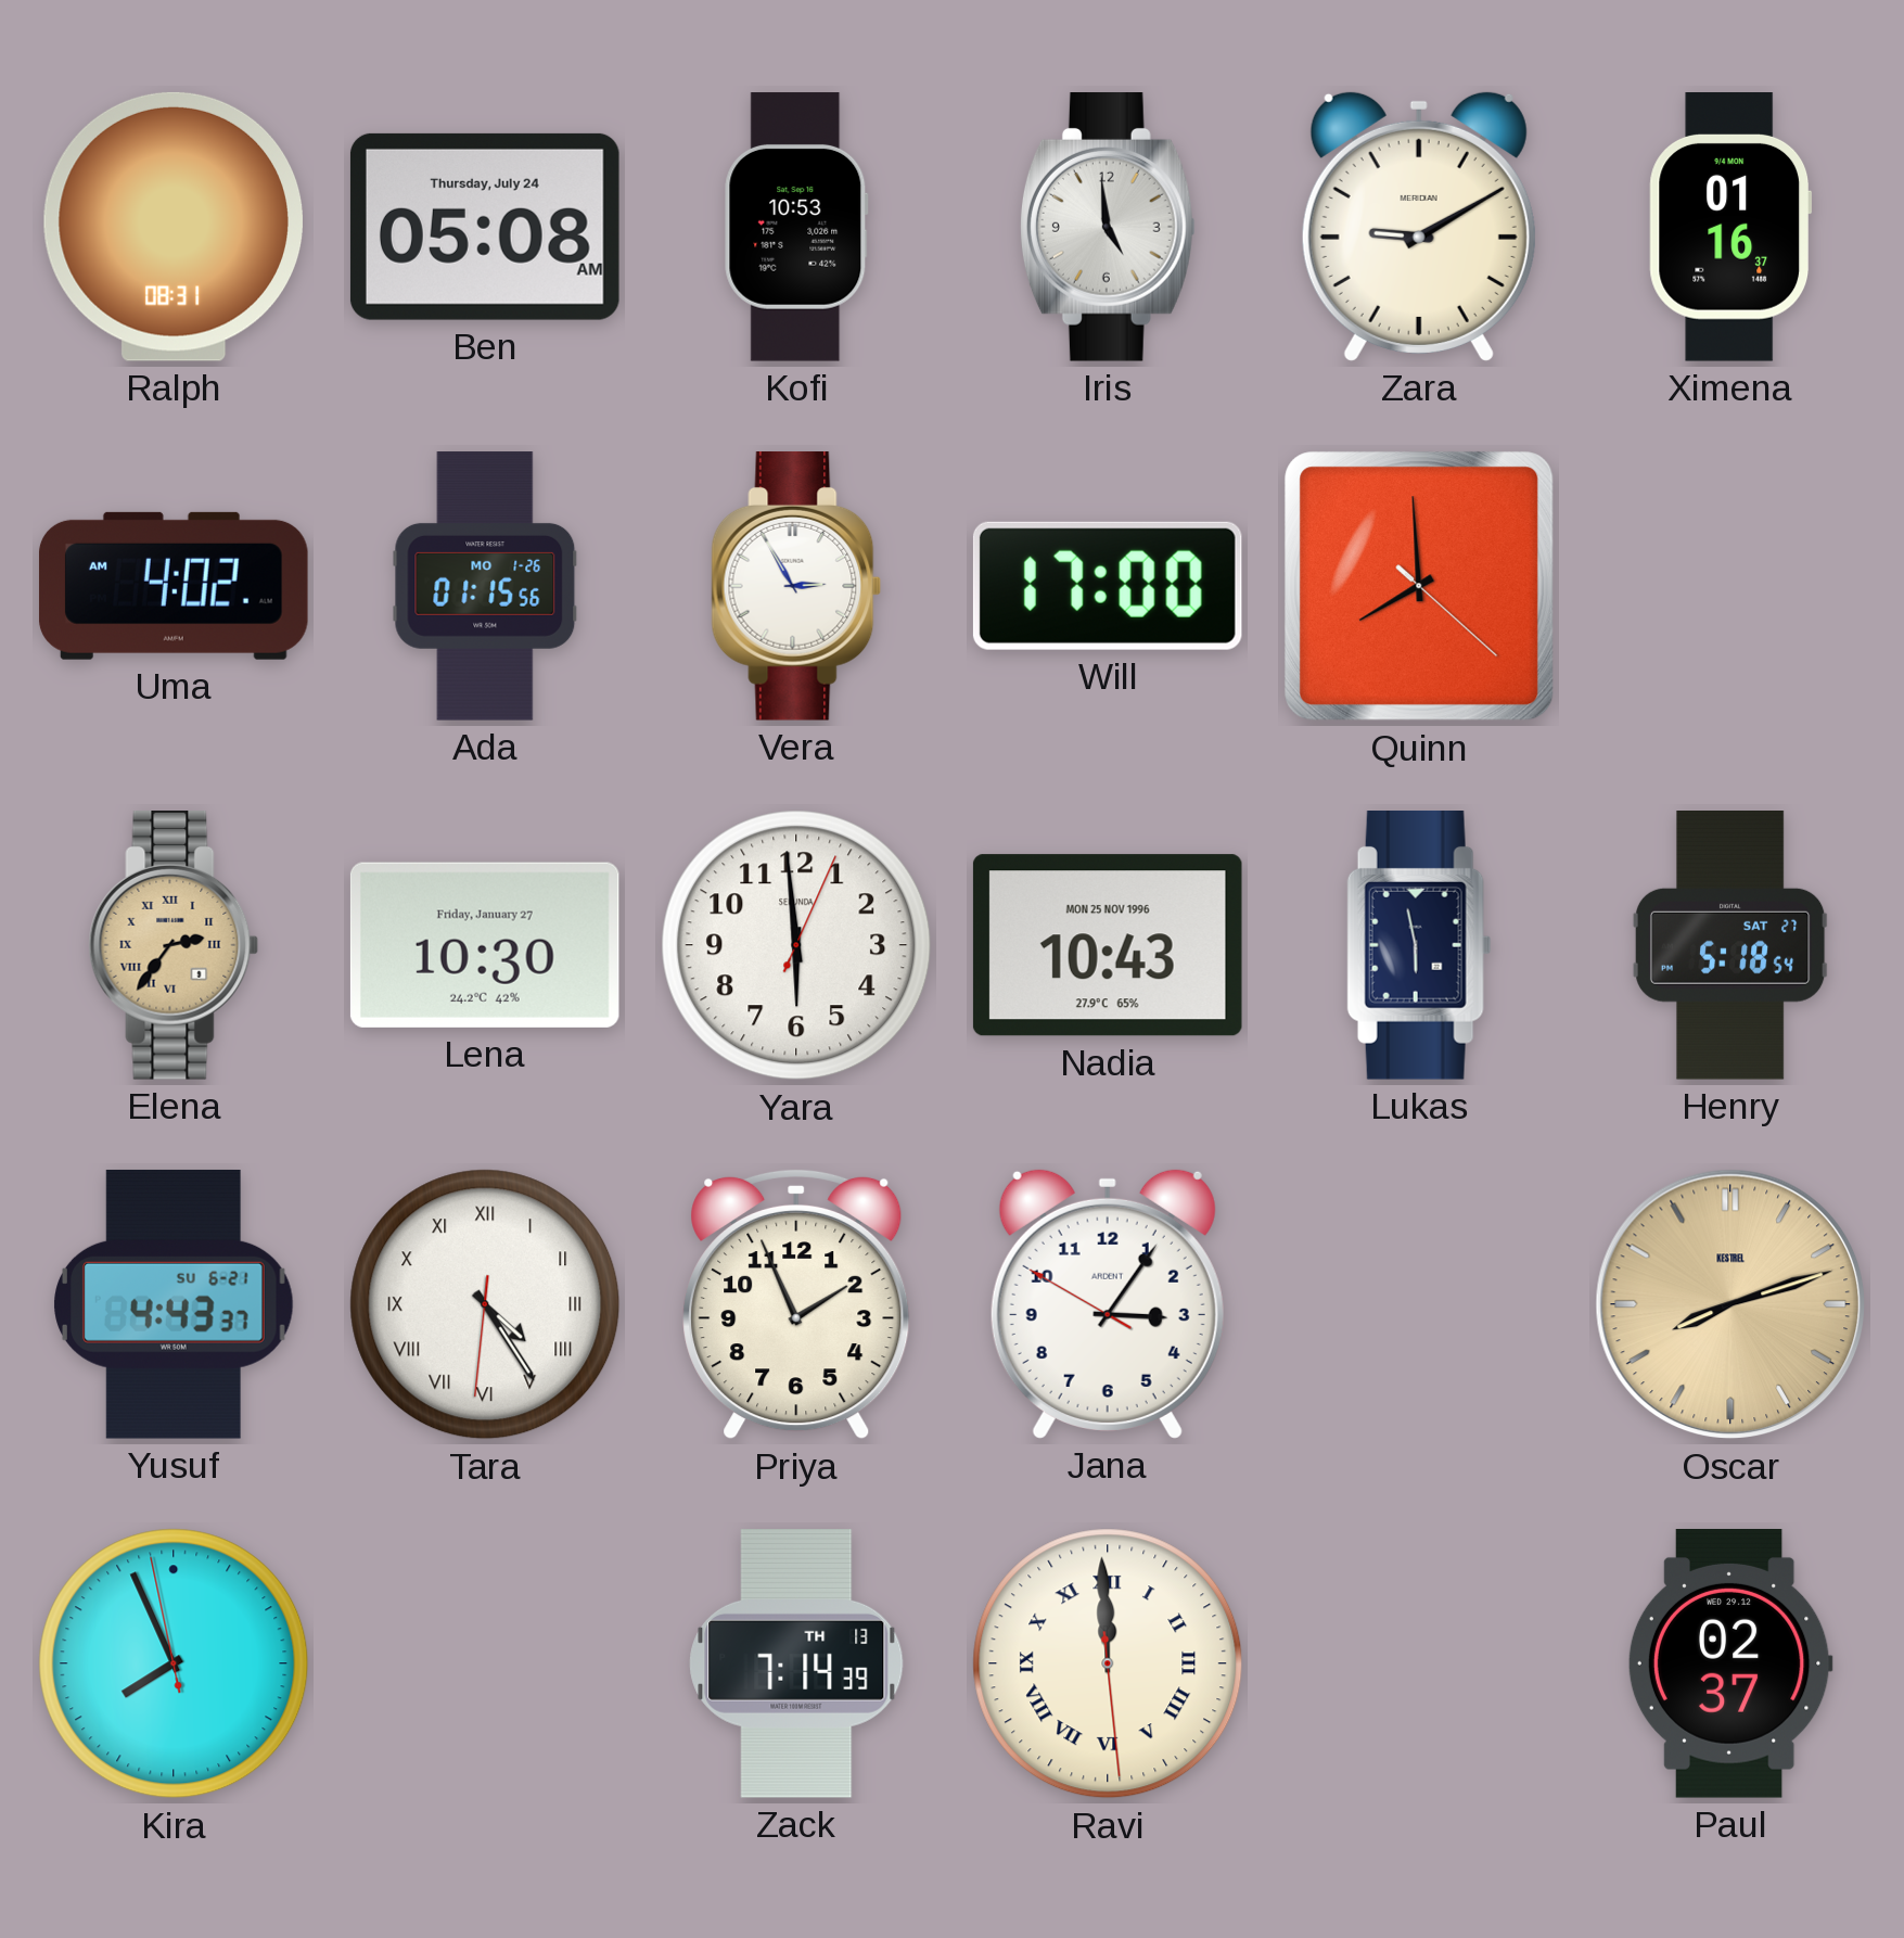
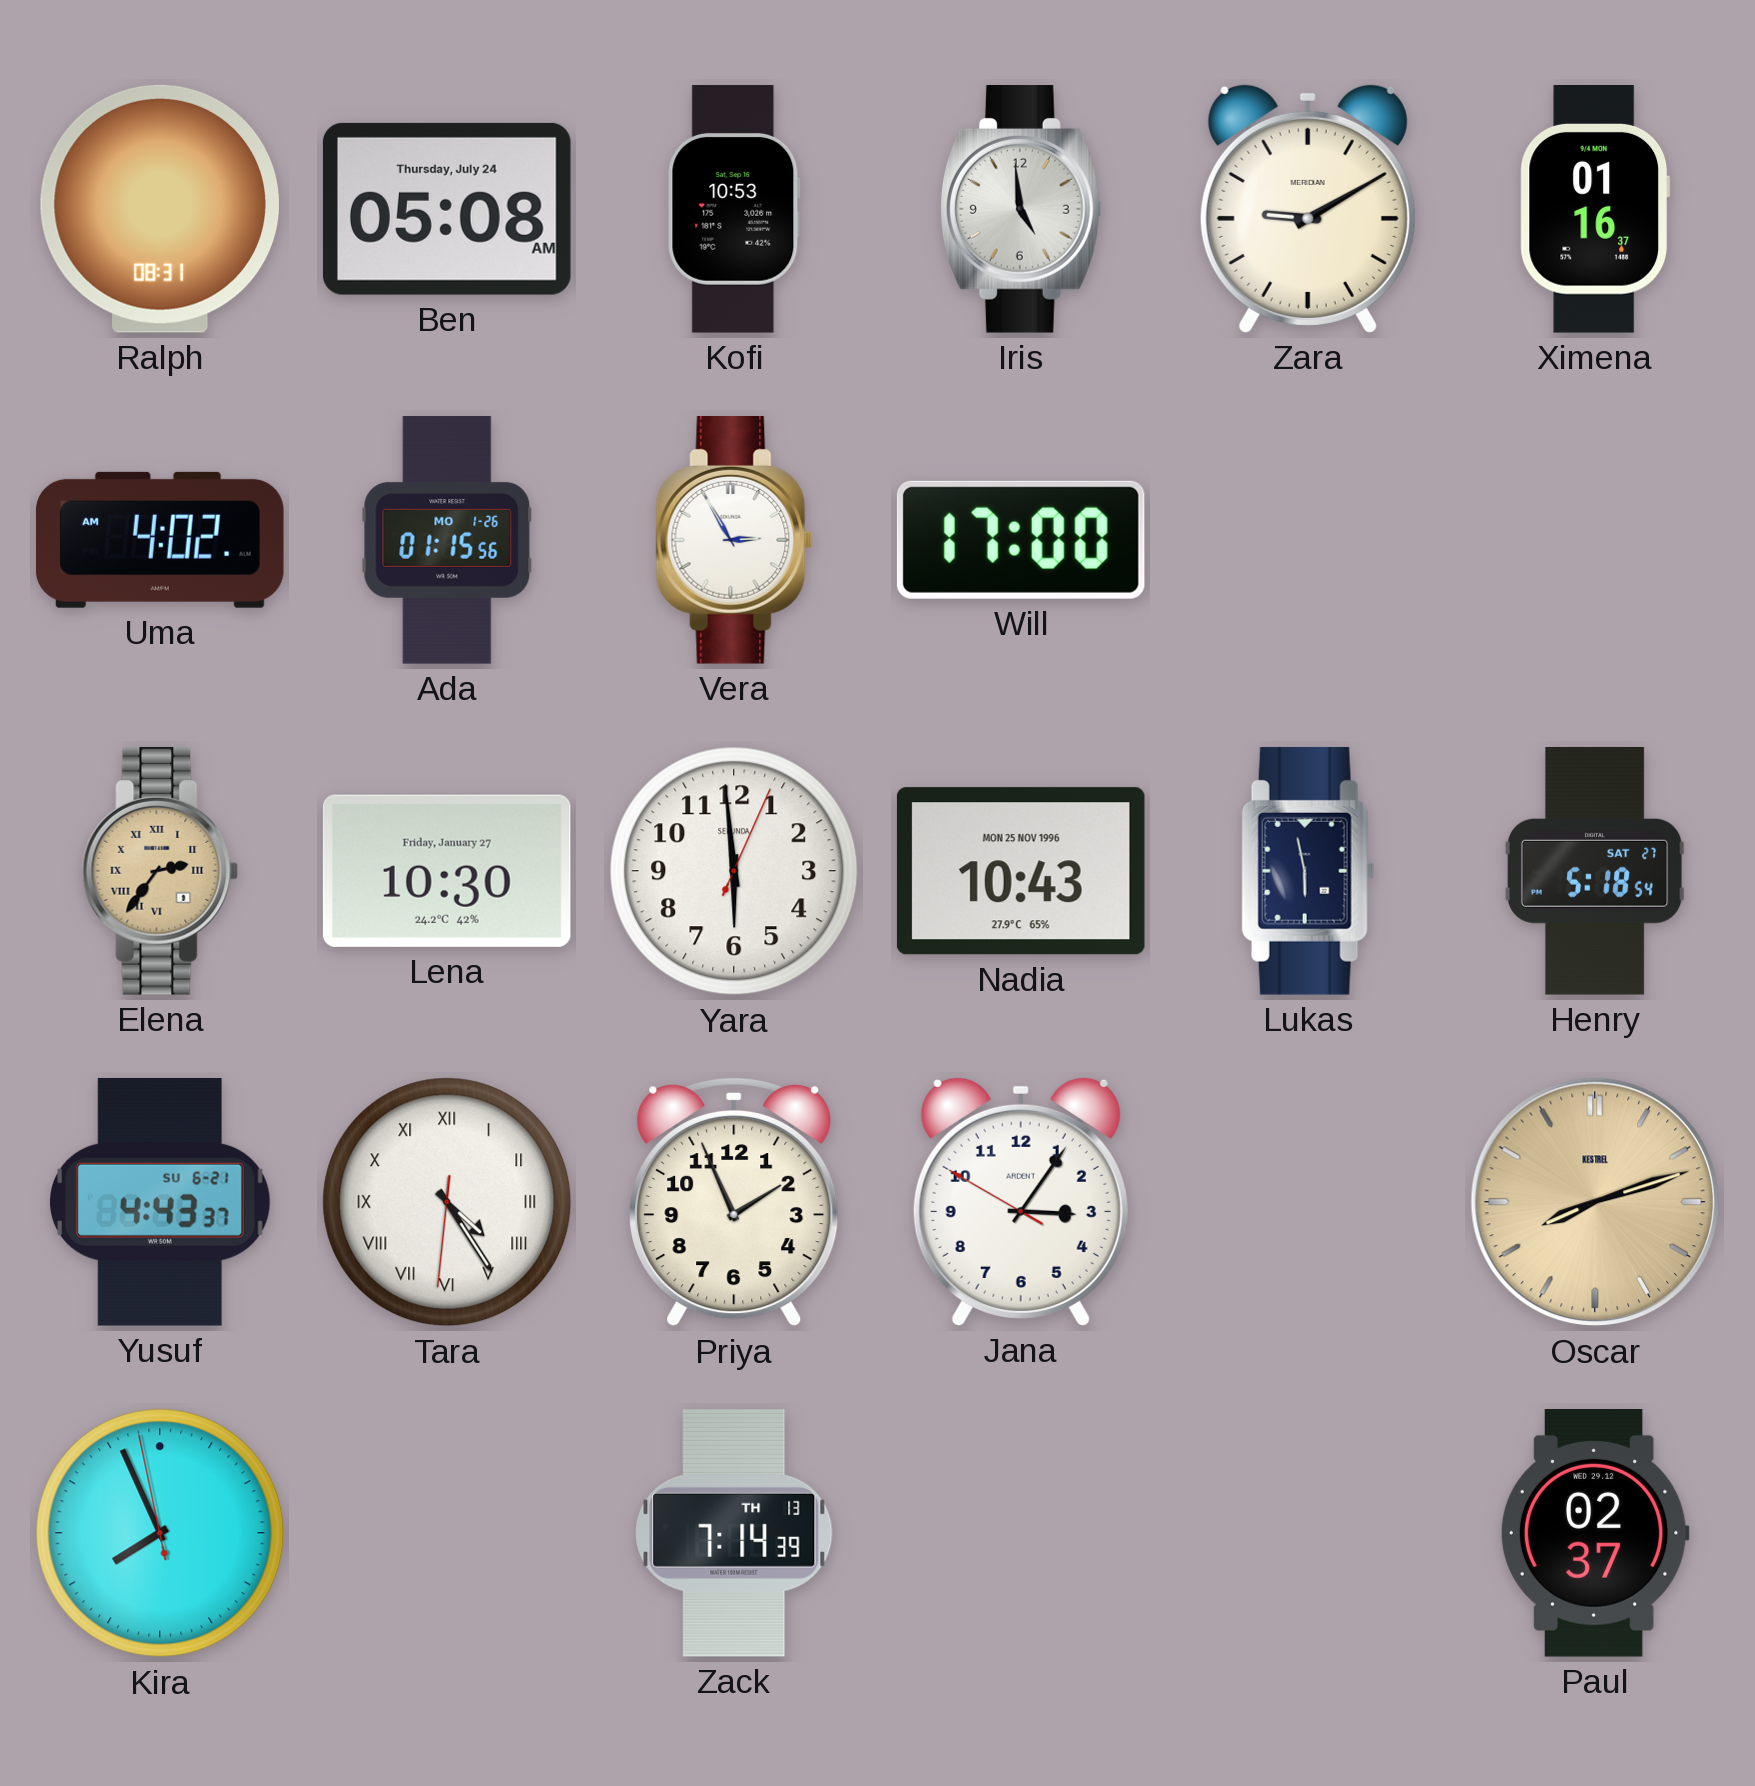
Quinn: 7:59 -> none (1419, 586)
Ravi: 11:59 -> none (1108, 1663)
